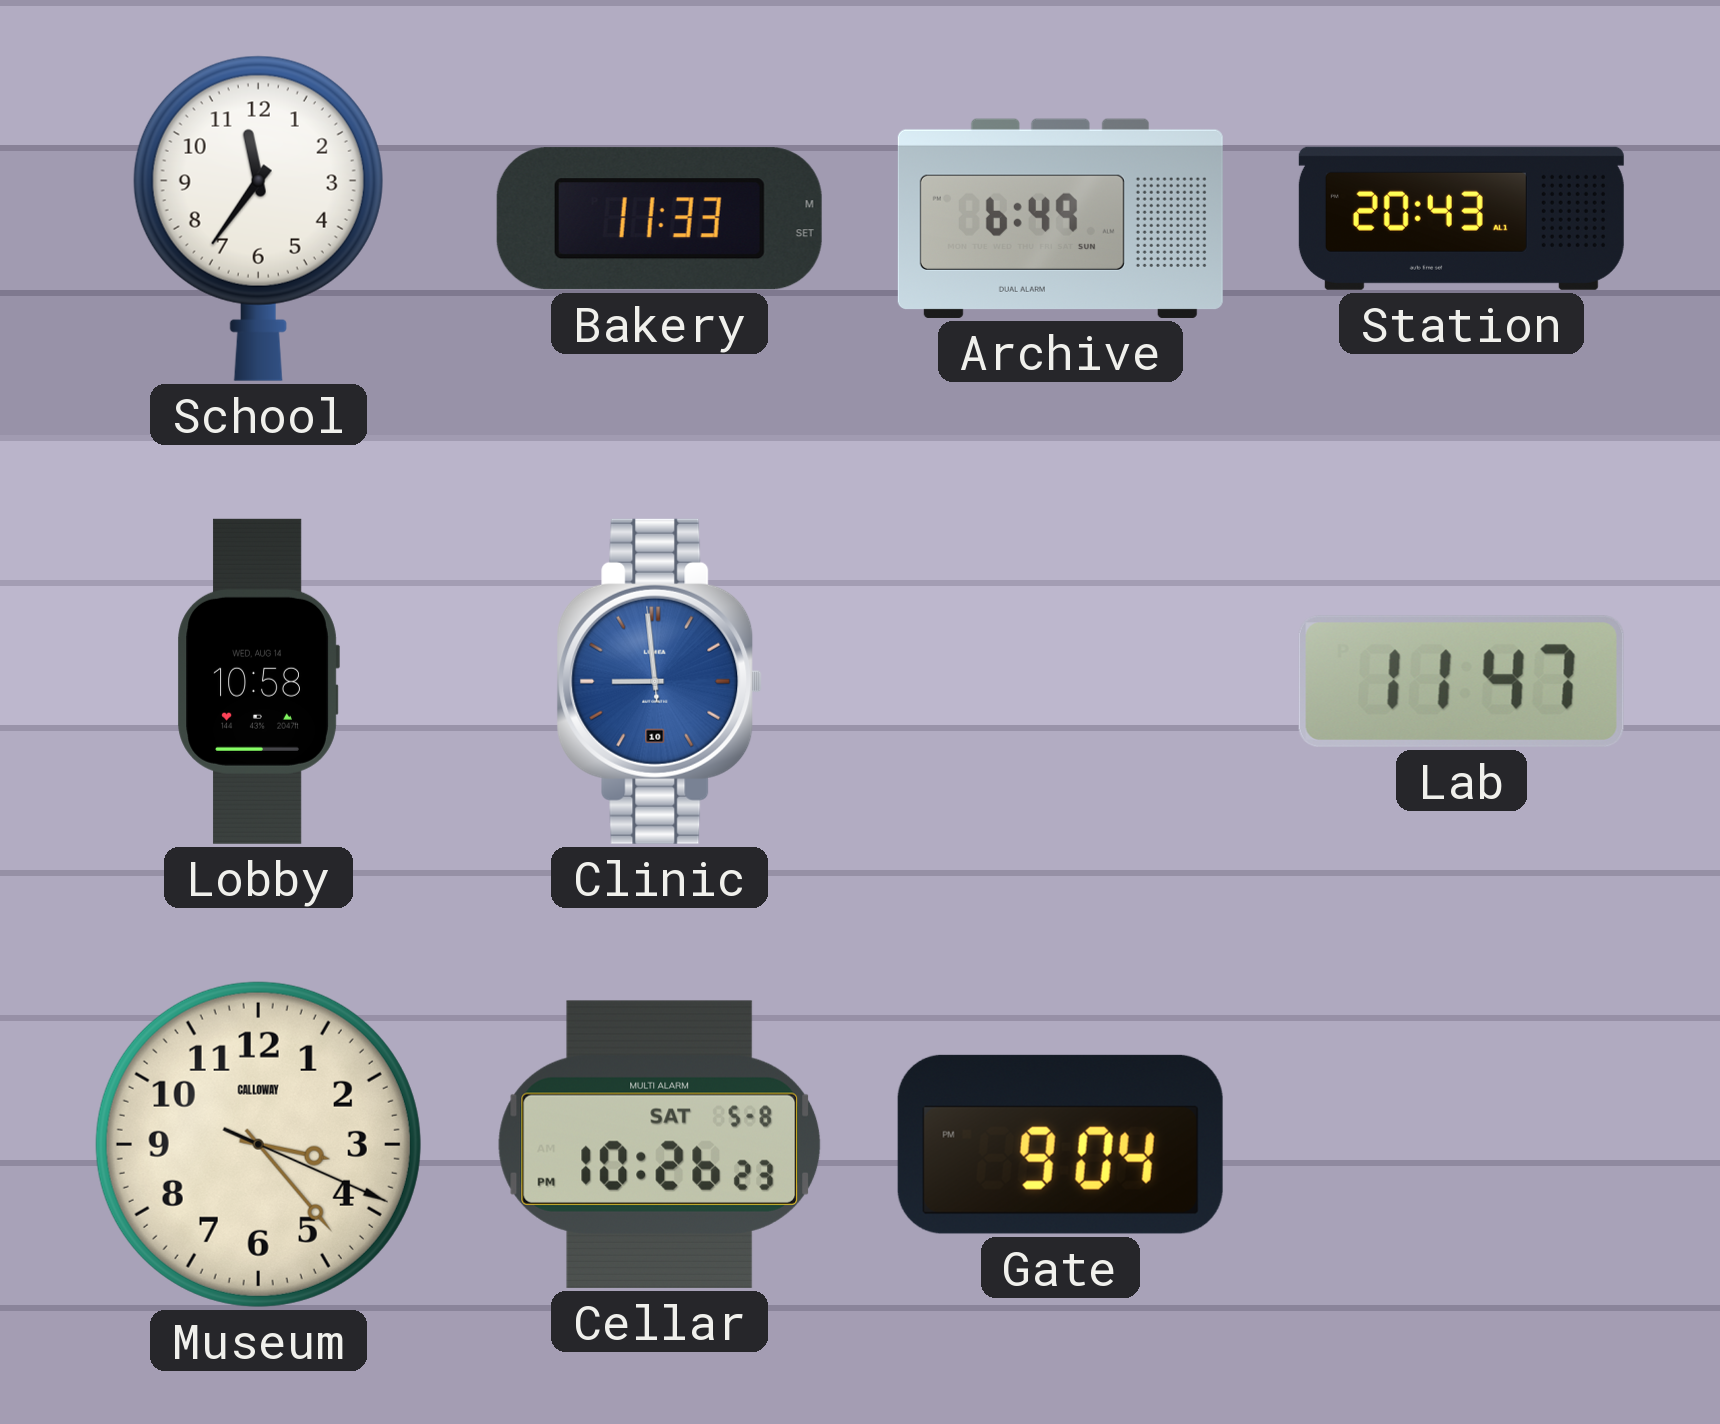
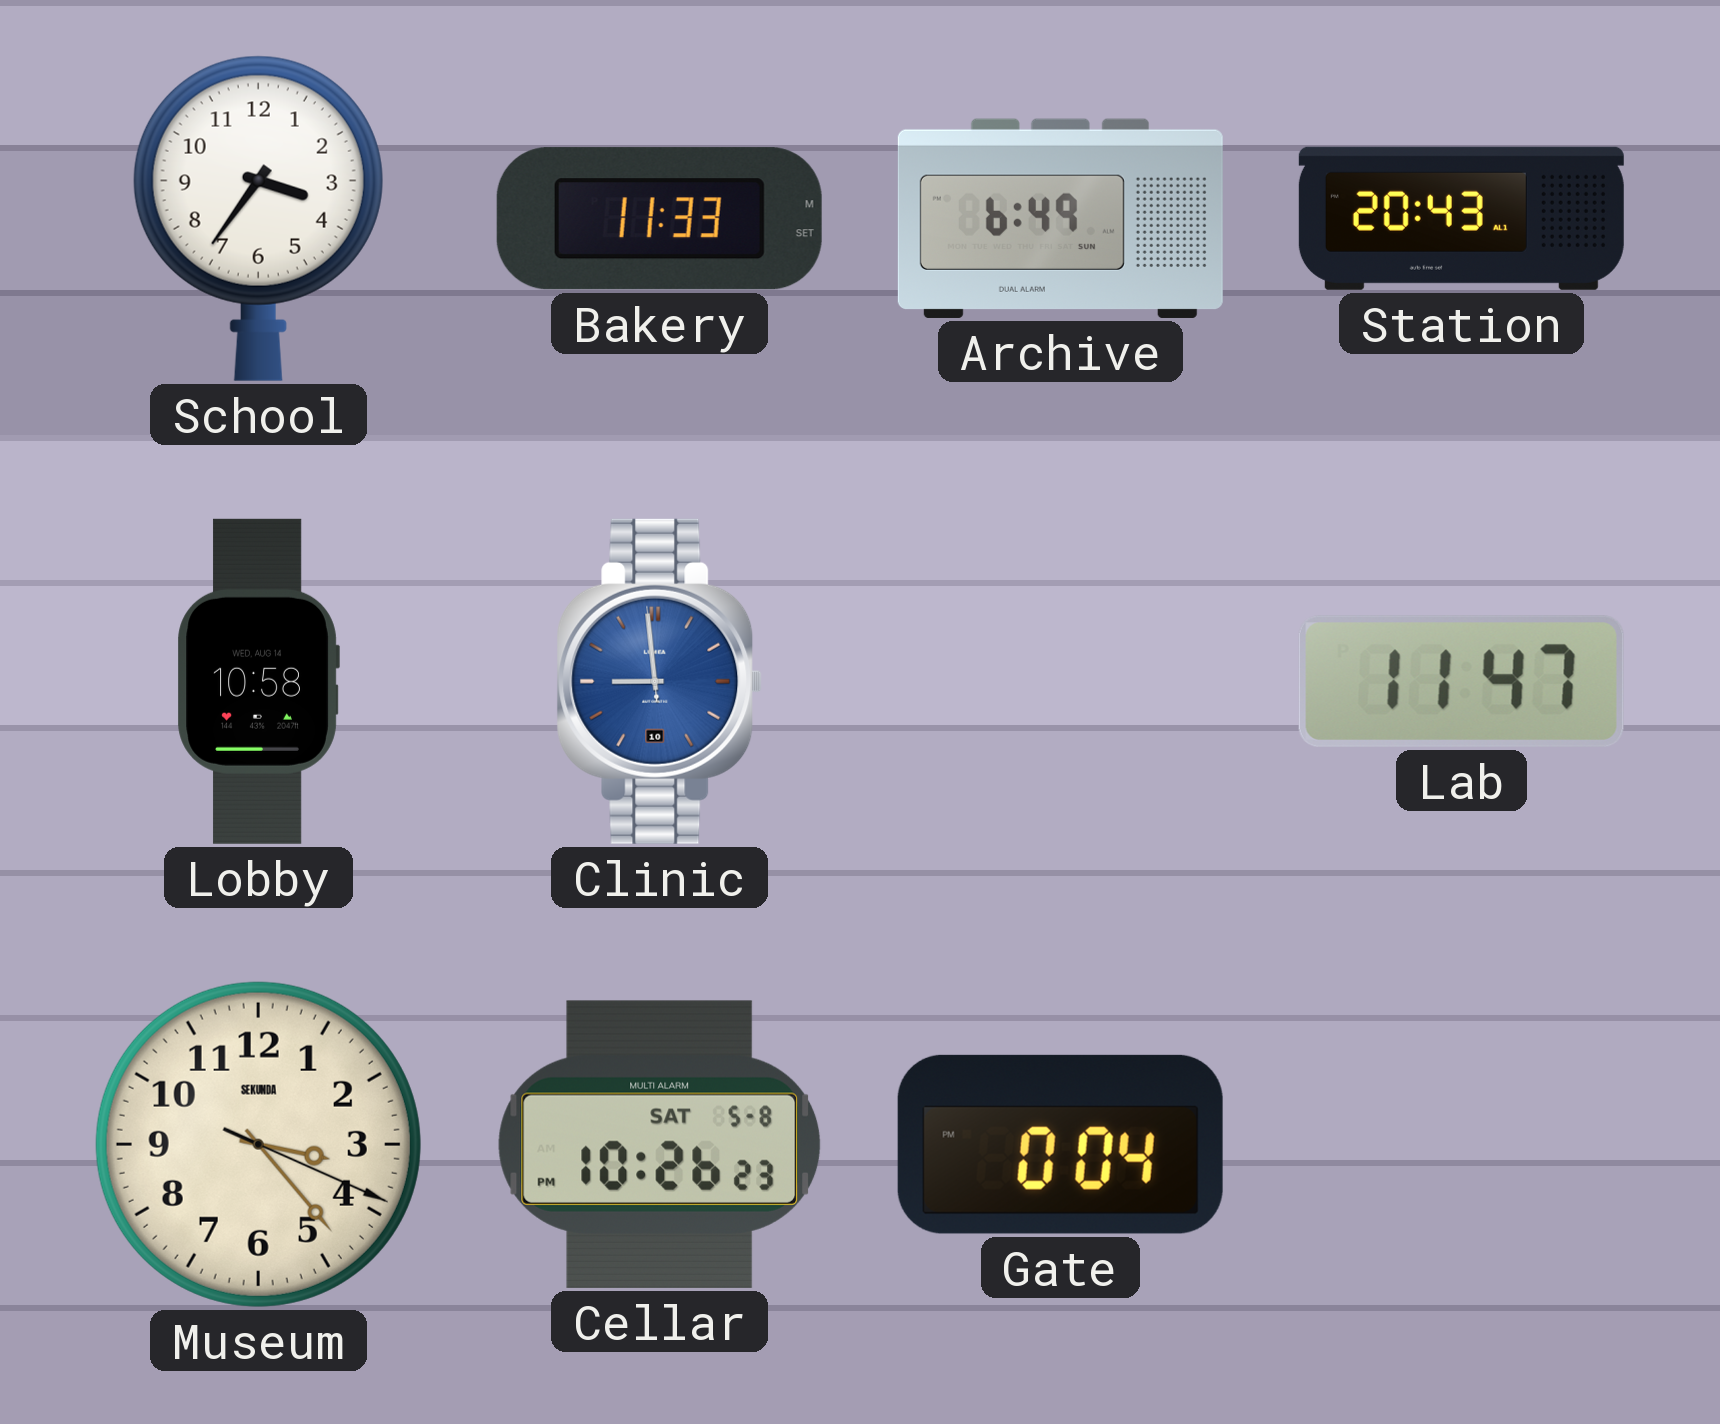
School: 11:36 -> 3:36 (258, 218)
Museum brand: CALLOWAY -> SEKUNDA (258, 1144)
Gate: 9:04 -> 0:04 (1060, 1144)
